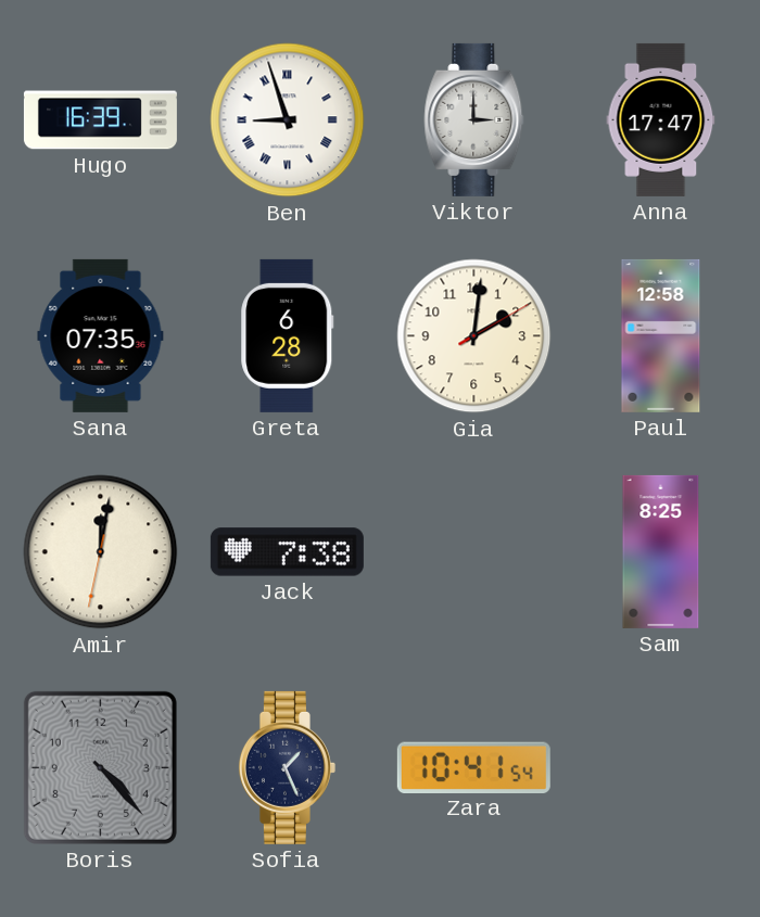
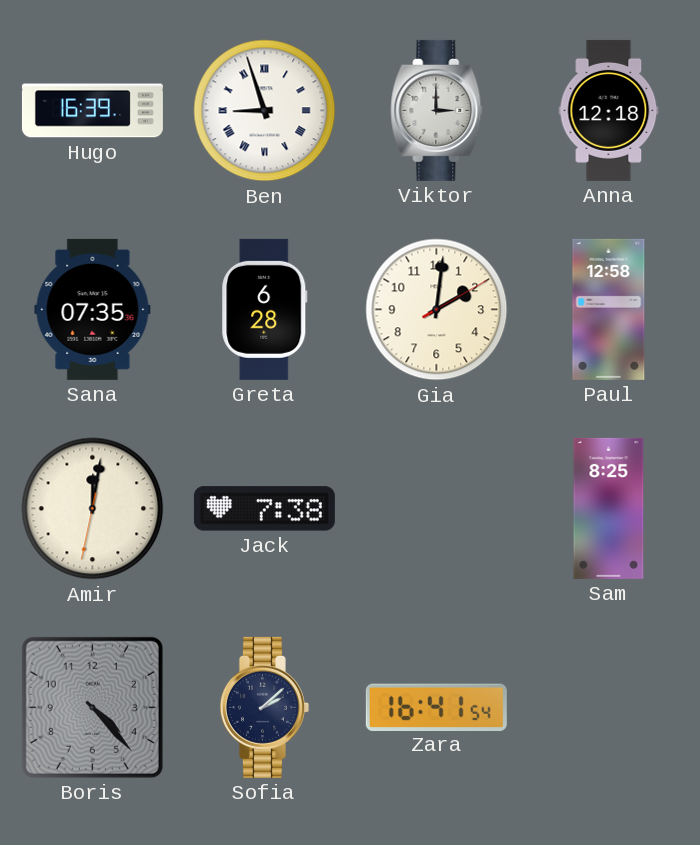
Anna: 17:47 -> 12:18 (609, 110)
Sofia: 1:26 -> 2:08 (264, 707)
Zara: 10:41 -> 16:41 (436, 707)
